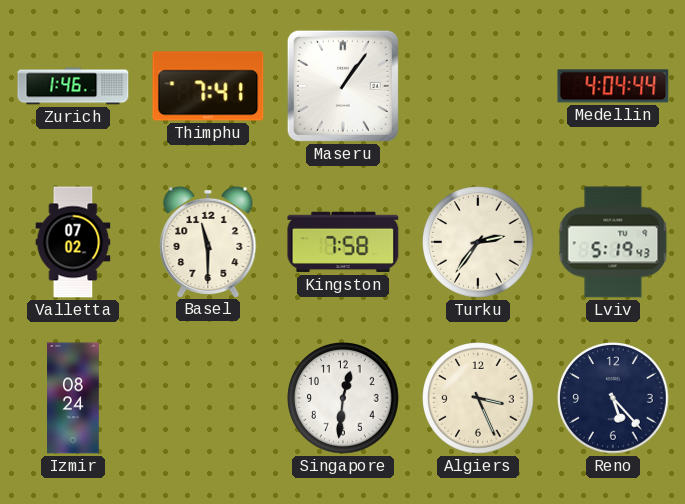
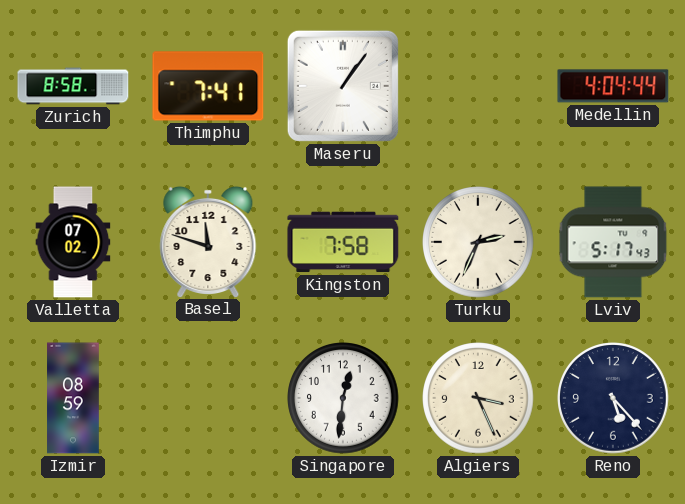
Zurich: 1:46 -> 8:58 (73, 86)
Basel: 11:30 -> 11:48 (208, 241)
Turku: 2:36 -> 2:34 (478, 242)
Lviv: 5:19 -> 5:17 (613, 242)
Izmir: 08:24 -> 08:59 (73, 398)
